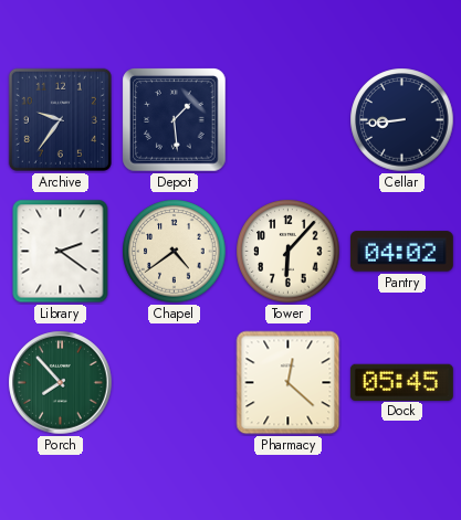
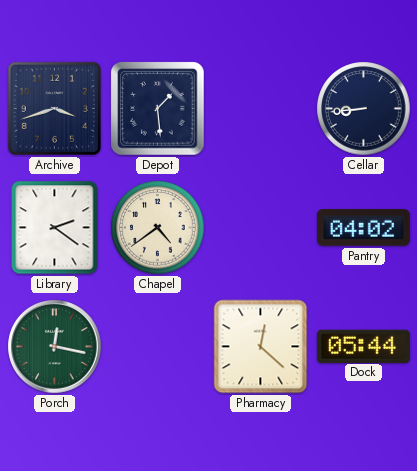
Archive: 9:36 -> 3:42 (54, 108)
Tower: 6:07 -> none (289, 252)
Porch: 7:53 -> 12:17 (55, 347)
Dock: 05:45 -> 05:44 (363, 346)
